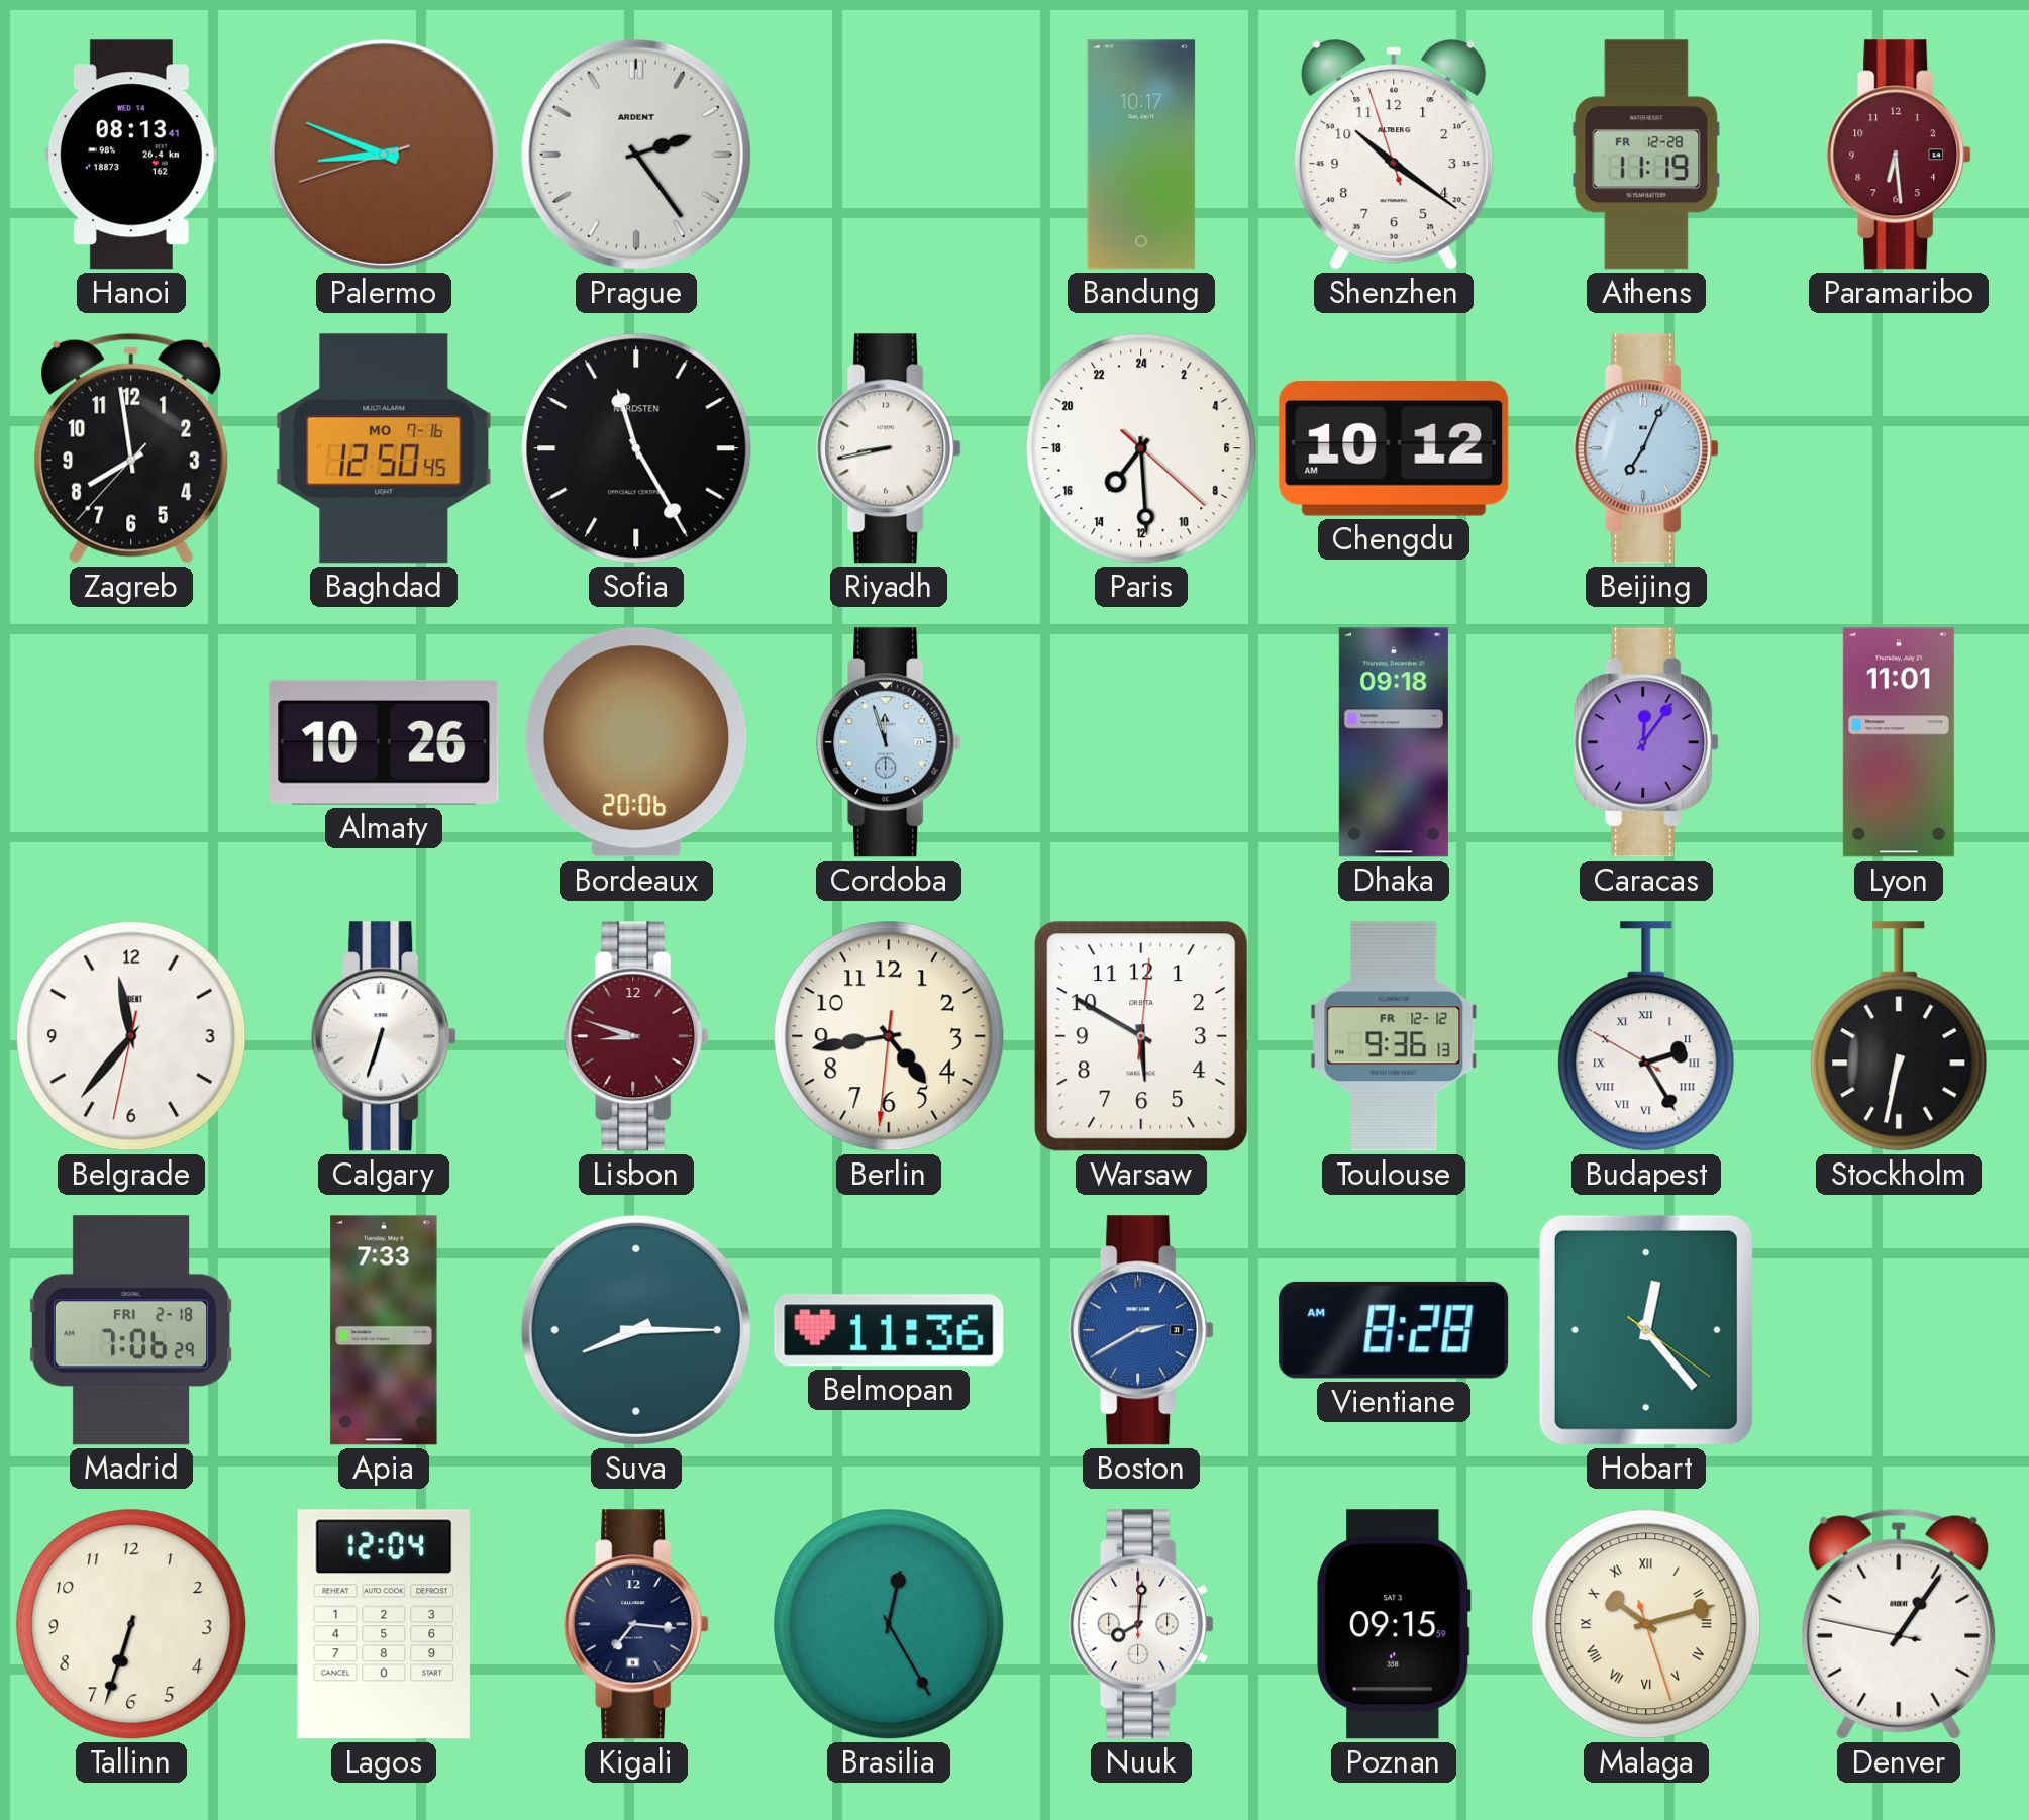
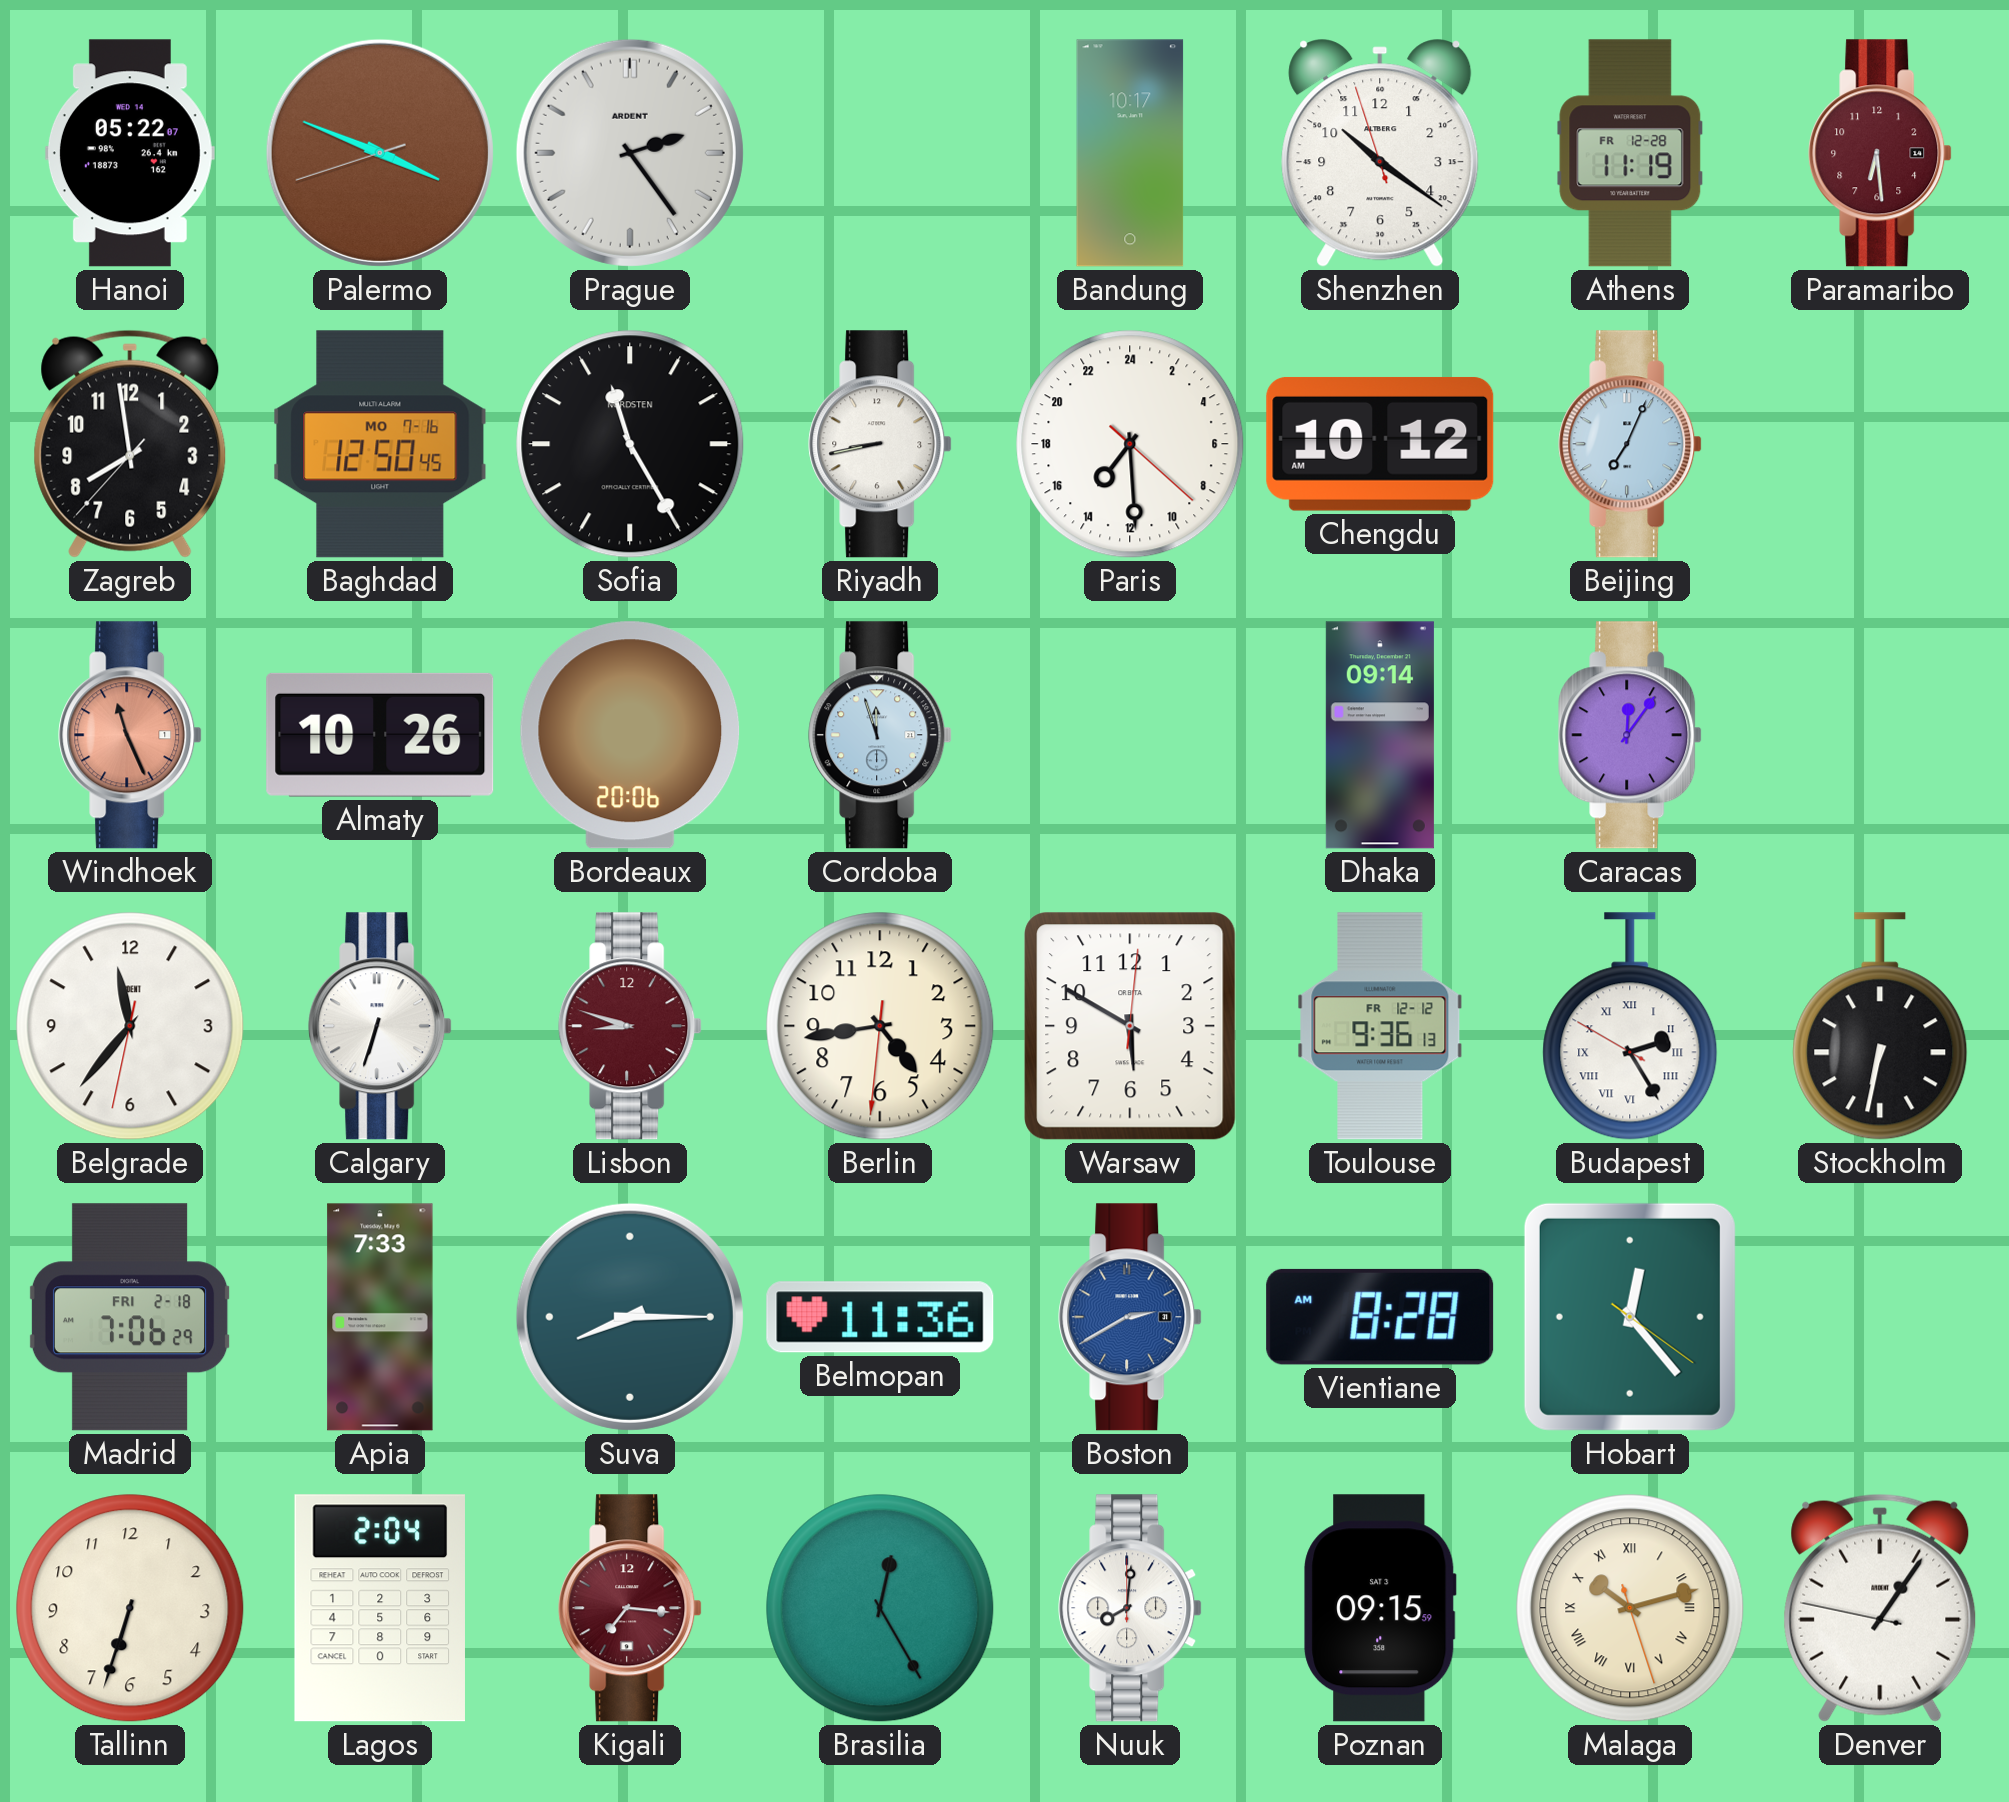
Hanoi: 08:13 -> 05:22 (130, 153)
Palermo: 8:48 -> 3:48 (380, 153)
Windhoek: none -> 11:26 (130, 735)
Dhaka: 09:18 -> 09:14 (1380, 735)
Lyon: 11:01 -> none (1899, 742)
Lagos: 12:04 -> 2:04 (380, 1608)
Kigali dial: navy -> burgundy (630, 1608)
